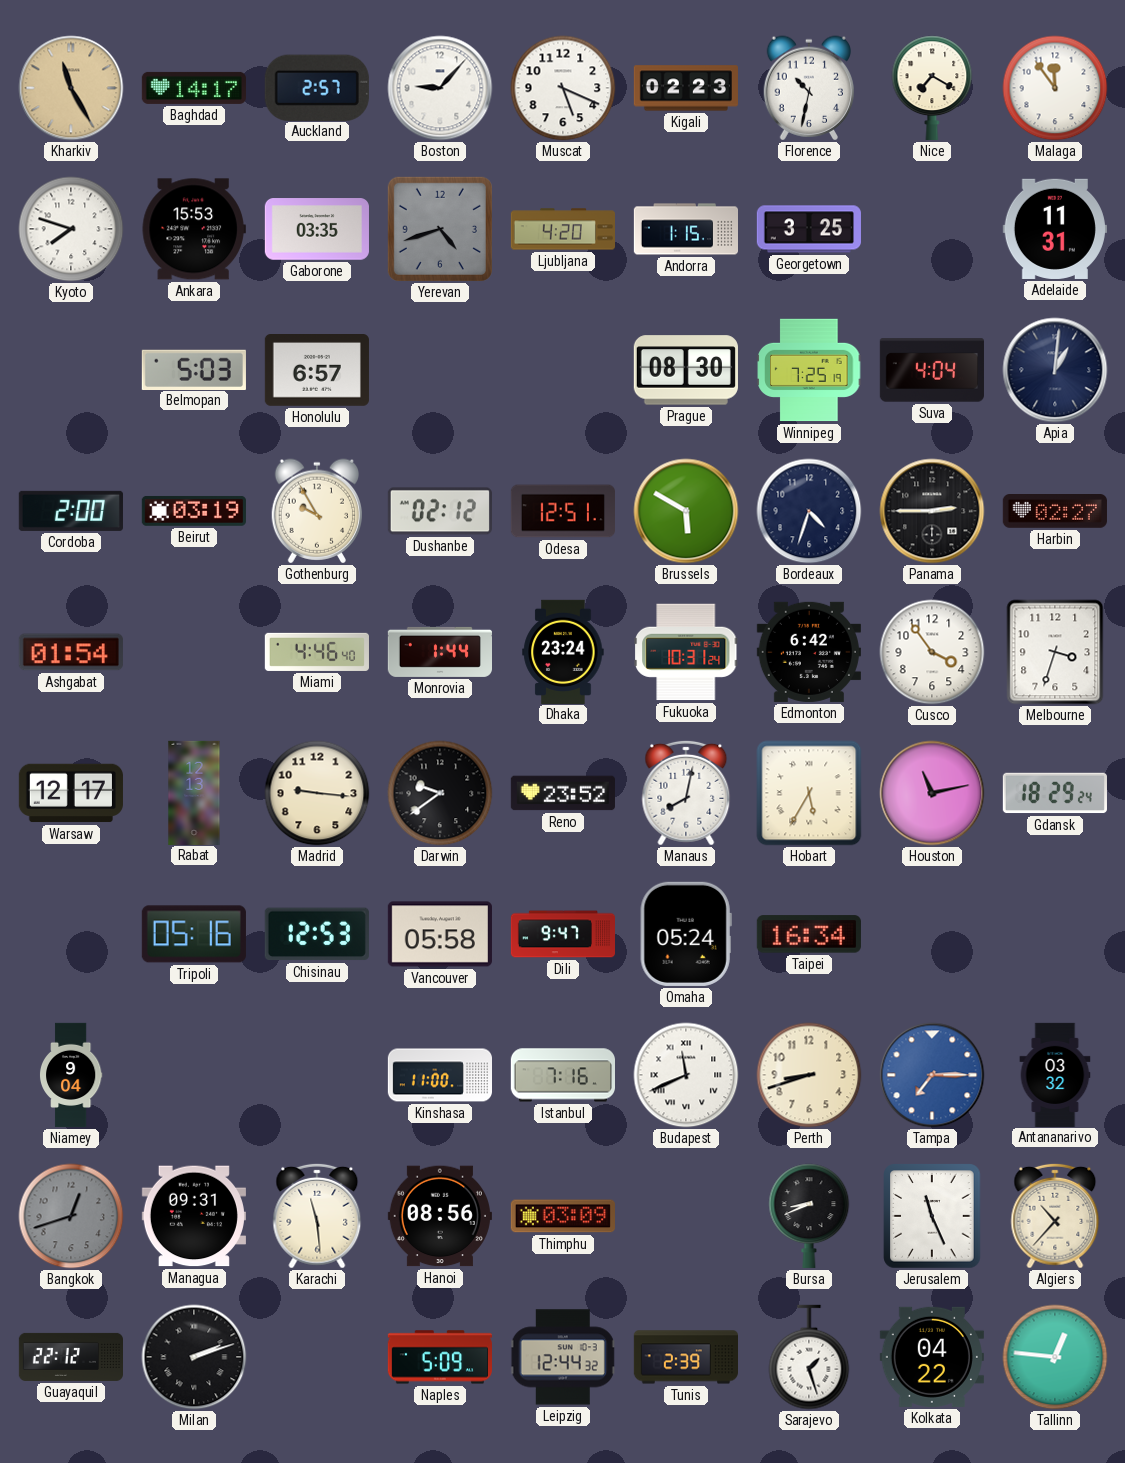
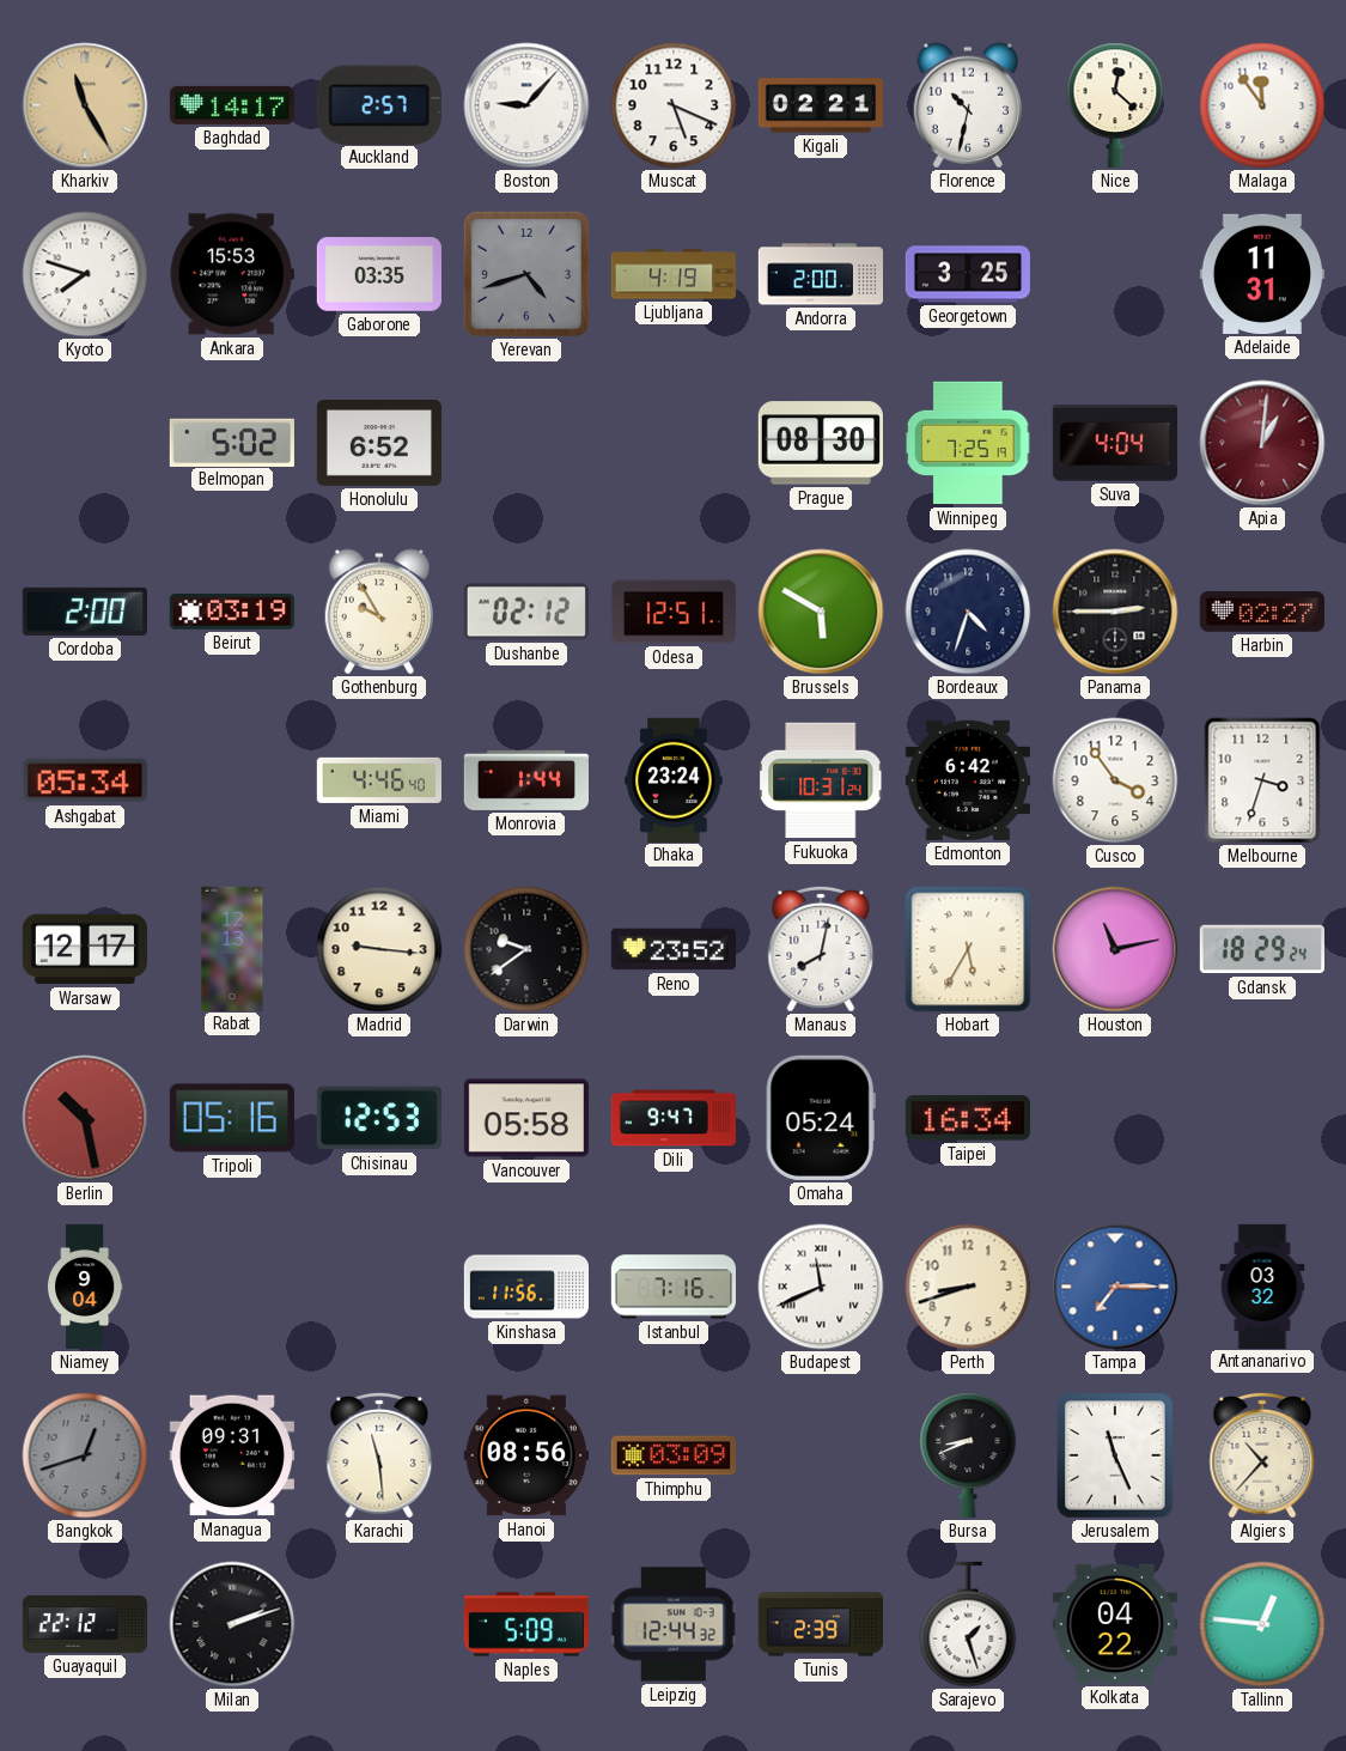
Kigali: 02:23 -> 02:21 (821, 105)
Nice: 7:20 -> 12:22 (1115, 105)
Ljubljana: 4:20 -> 4:19 (672, 274)
Andorra: 1:15 -> 2:00 (820, 274)
Belmopan: 5:03 -> 5:02 (232, 442)
Honolulu: 6:57 -> 6:52 (379, 444)
Apia dial: navy -> burgundy (1262, 443)
Ashgabat: 01:54 -> 05:34 (85, 780)
Berlin: none -> 10:28 (85, 1118)
Kinshasa: 11:00 -> 11:56 (525, 1287)
